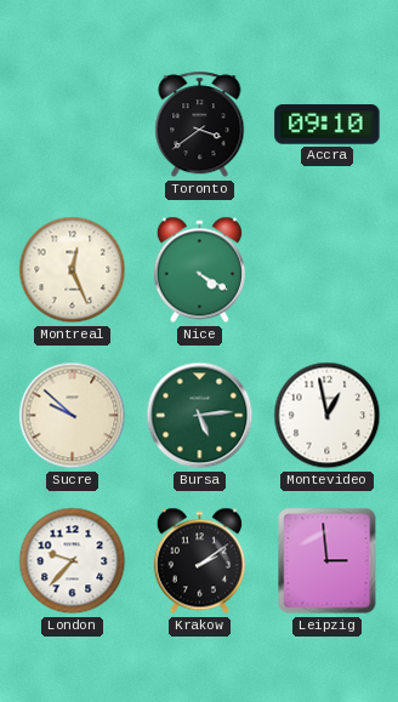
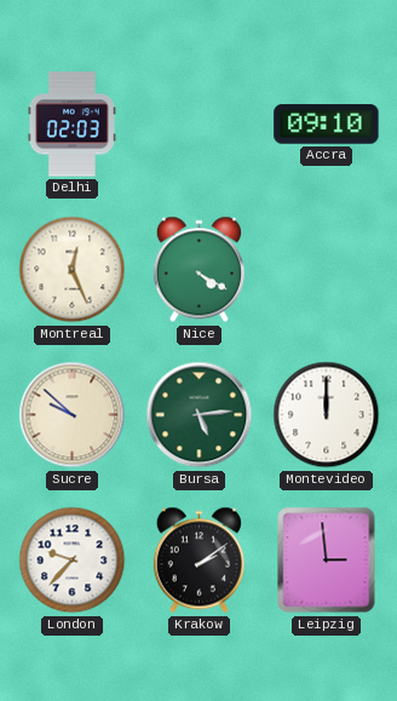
Delhi: none -> 02:03 (71, 125)
Toronto: 3:39 -> none (200, 125)
Montevideo: 12:58 -> 12:00 (327, 415)
